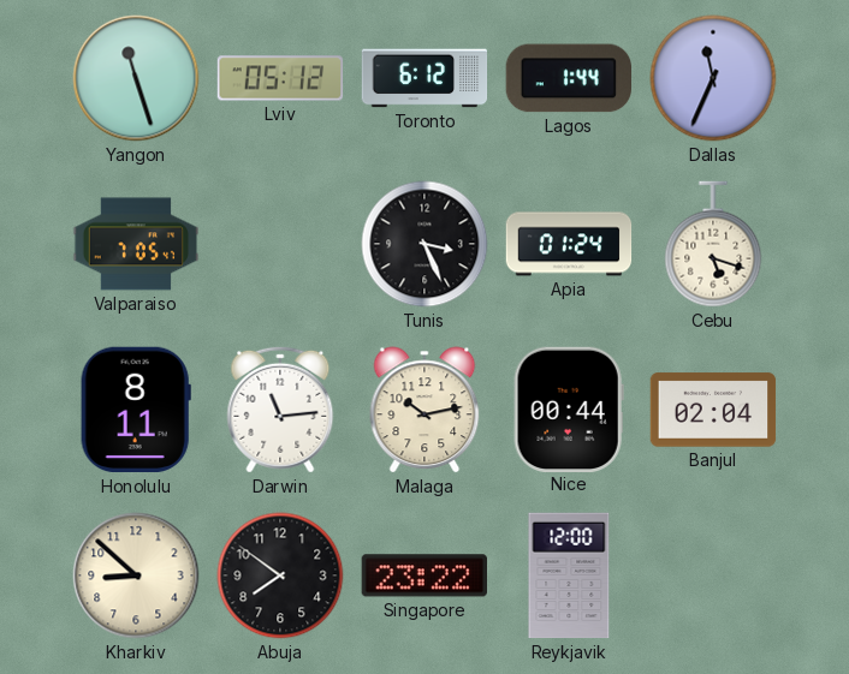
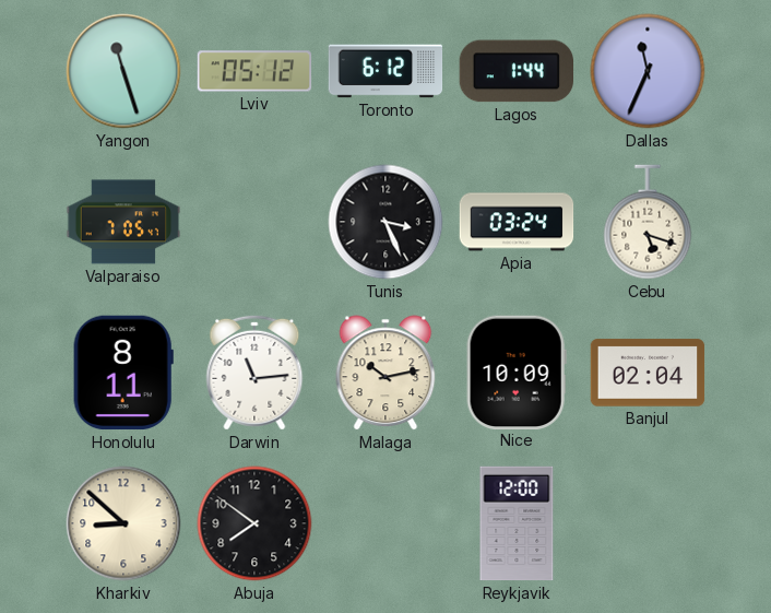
Apia: 01:24 -> 03:24 (517, 222)
Nice: 00:44 -> 10:09 (517, 372)
Singapore: 23:22 -> none (423, 575)
